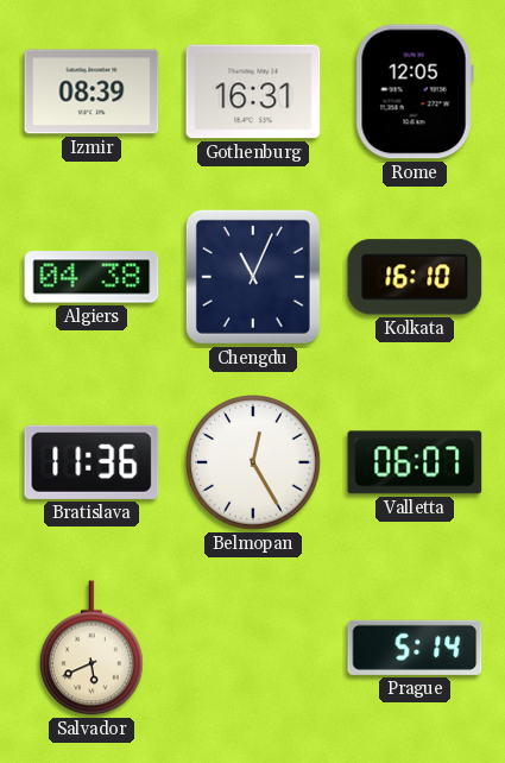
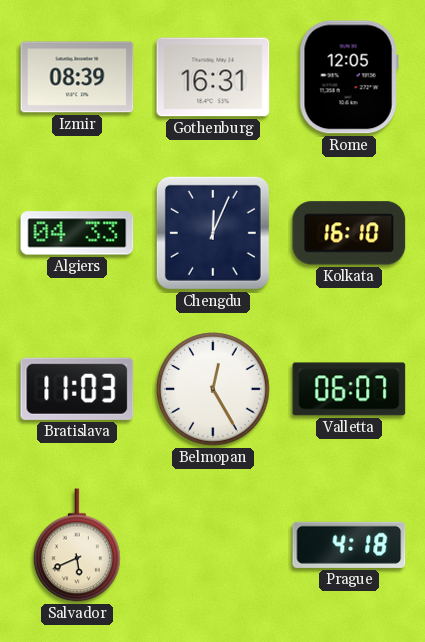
Algiers: 04:38 -> 04:33 (77, 233)
Chengdu: 11:04 -> 12:04 (213, 233)
Bratislava: 11:36 -> 11:03 (77, 389)
Prague: 5:14 -> 4:18 (349, 545)
